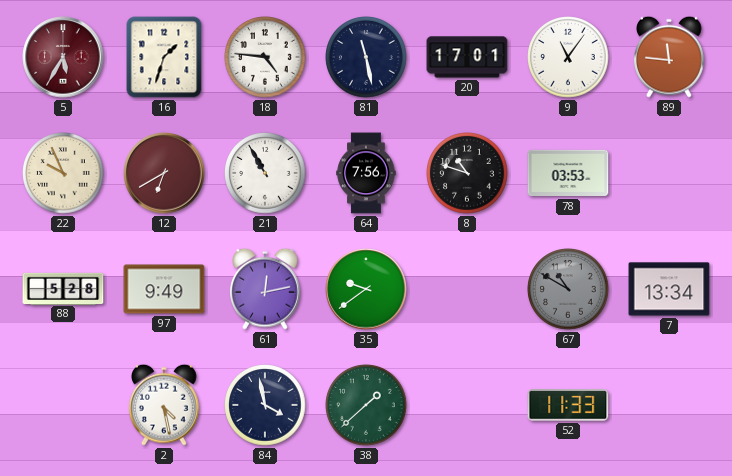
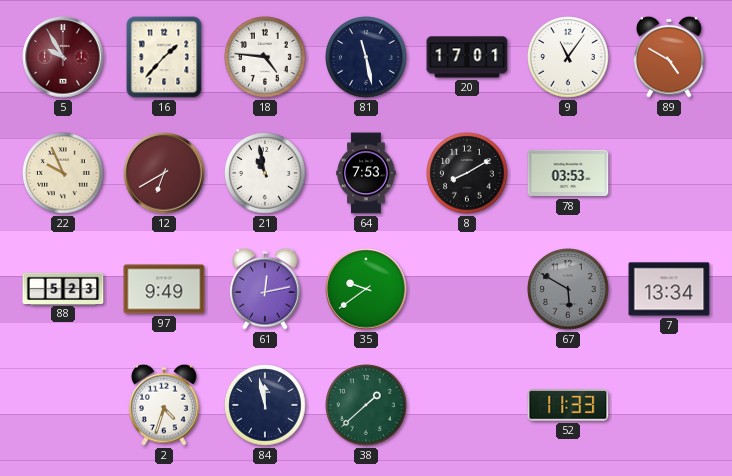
5: 5:35 -> 9:55 (63, 57)
16: 1:33 -> 1:37 (164, 57)
89: 11:46 -> 4:50 (670, 57)
21: 10:55 -> 10:58 (265, 173)
64: 7:56 -> 7:53 (366, 173)
8: 10:48 -> 8:10 (467, 173)
88: 5:28 -> 5:23 (63, 288)
67: 10:50 -> 5:50 (568, 289)
2: 4:28 -> 4:33 (165, 405)
84: 3:58 -> 11:58 (265, 405)
